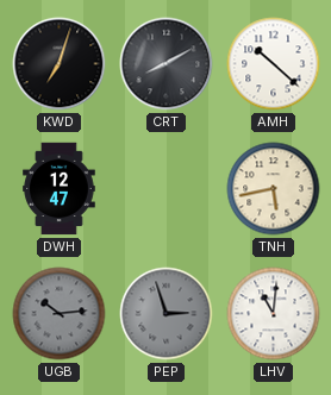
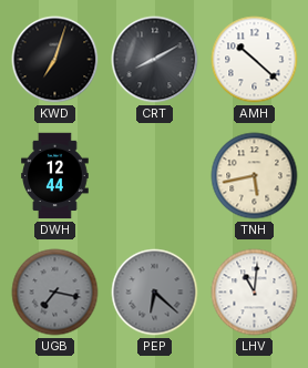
DWH: 12:47 -> 12:44 (55, 176)
UGB: 10:14 -> 7:17 (55, 293)
PEP: 2:57 -> 6:22 (155, 293)
